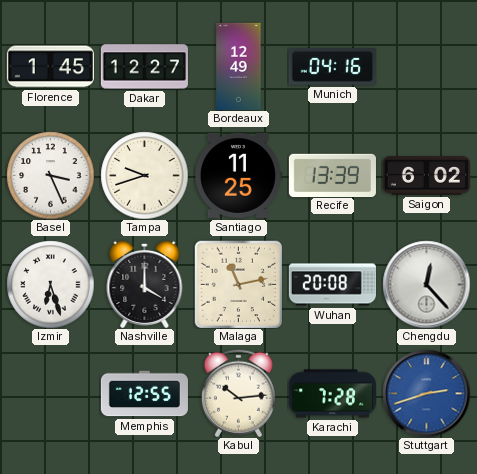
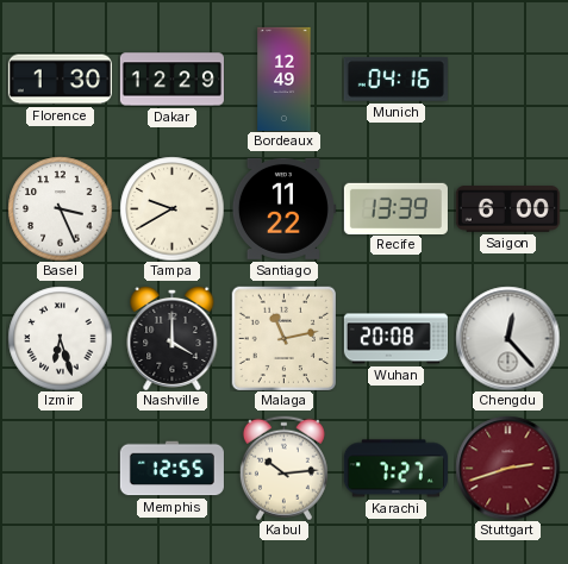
Florence: 1:45 -> 1:30 (60, 80)
Dakar: 12:27 -> 12:29 (171, 80)
Tampa: 9:42 -> 9:40 (171, 208)
Santiago: 11:25 -> 11:22 (283, 208)
Saigon: 6:02 -> 6:00 (507, 209)
Karachi: 7:28 -> 7:27 (395, 469)
Stuttgart dial: blue -> burgundy (507, 468)
